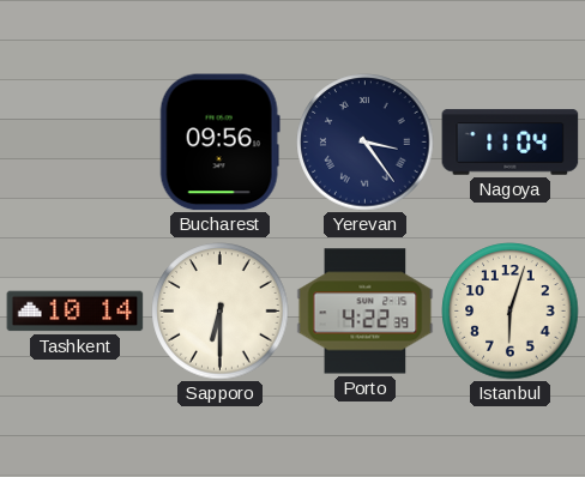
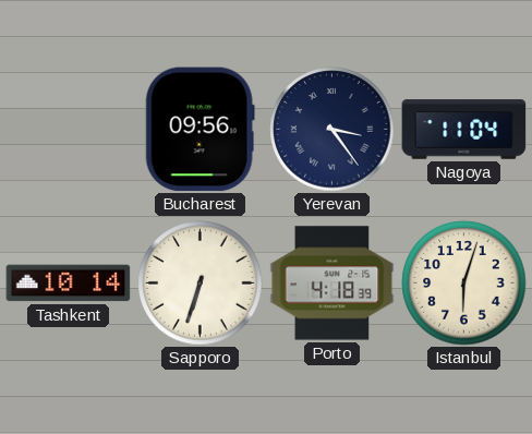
Sapporo: 6:30 -> 6:33 (201, 284)
Porto: 4:22 -> 4:18 (332, 284)
